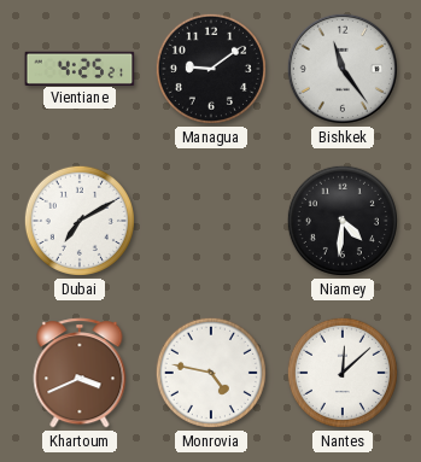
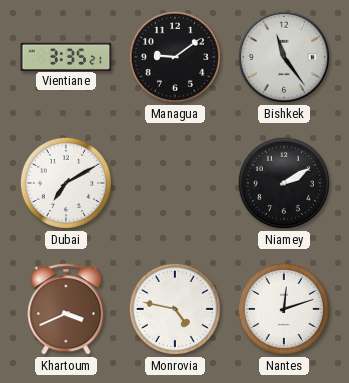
Vientiane: 4:25 -> 3:35 (66, 56)
Niamey: 4:31 -> 2:10 (284, 183)
Nantes: 12:08 -> 12:12 (284, 309)
